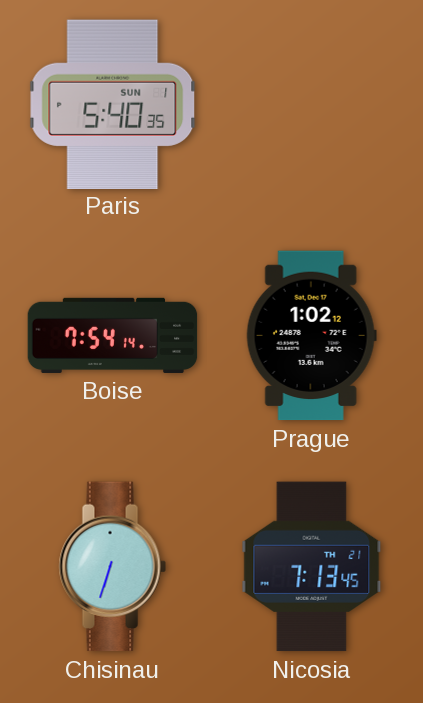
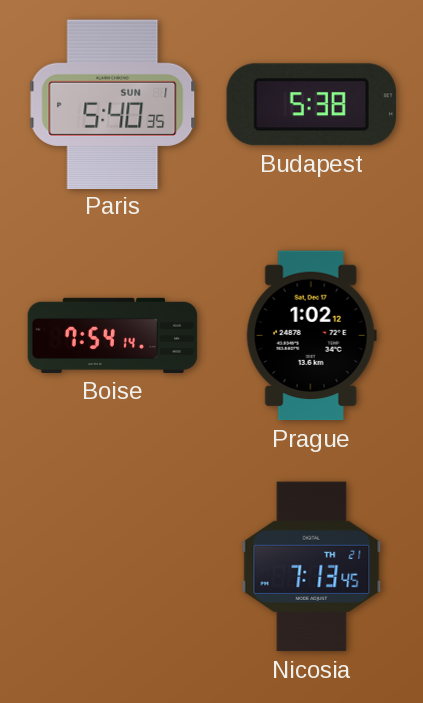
Budapest: none -> 5:38 (311, 105)
Chisinau: 6:33 -> none (112, 567)
